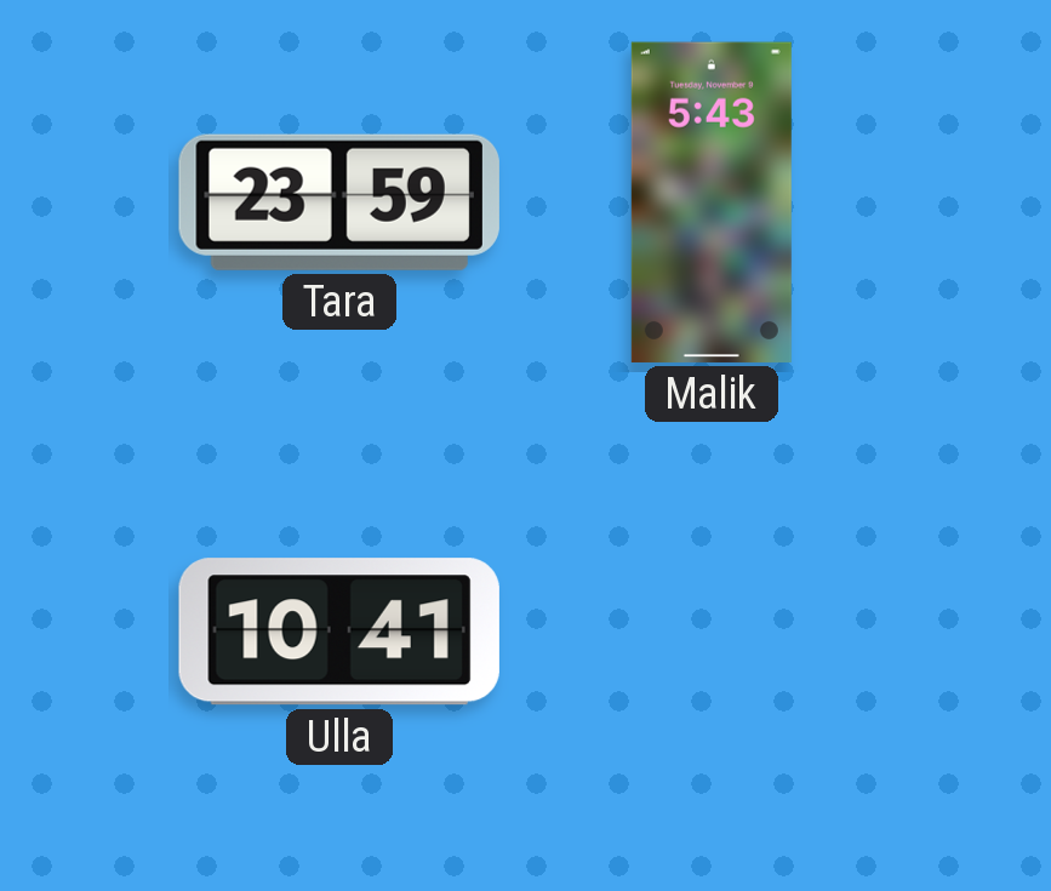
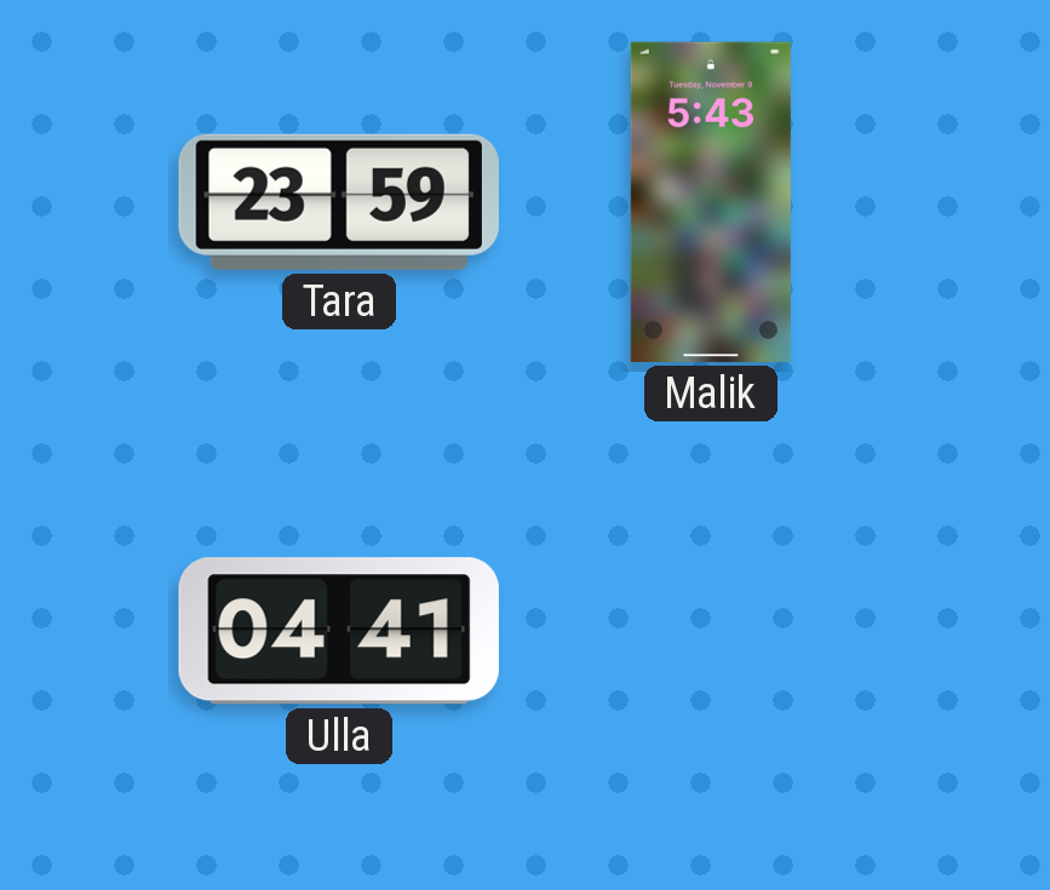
Ulla: 10:41 -> 04:41 (339, 631)
